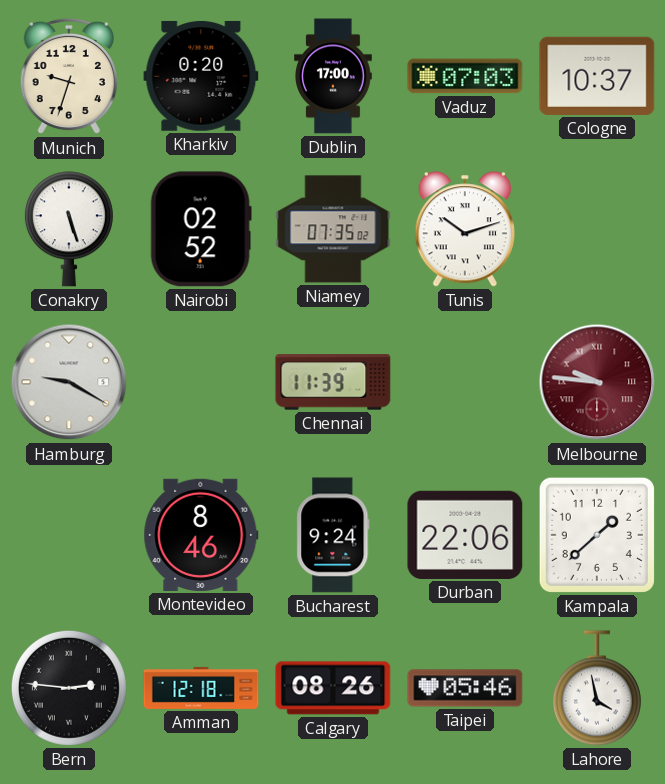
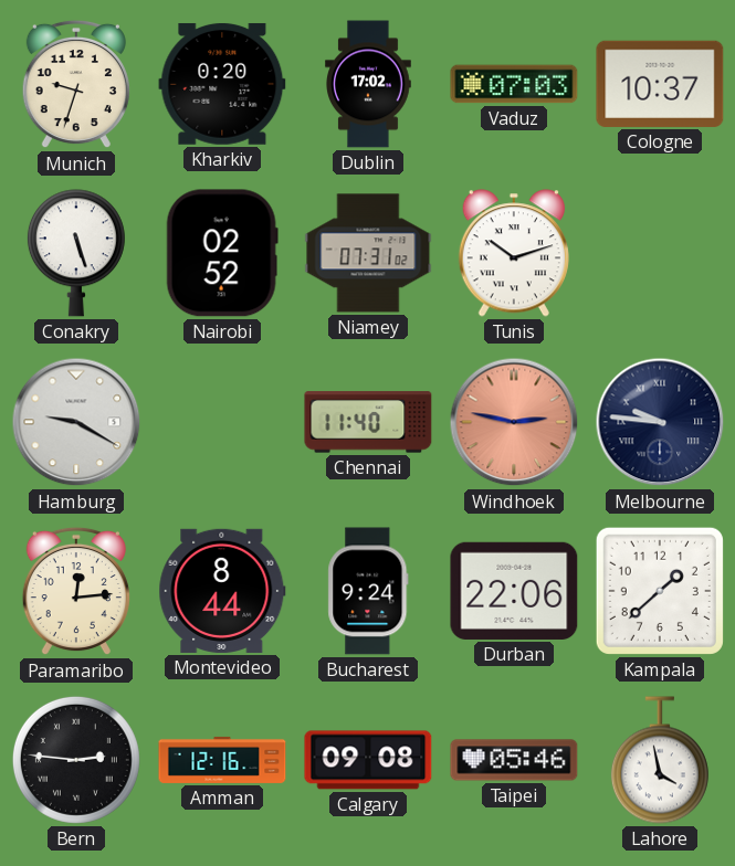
Dublin: 17:00 -> 17:02 (368, 84)
Niamey: 07:35 -> 07:31 (368, 253)
Chennai: 11:39 -> 11:40 (368, 422)
Windhoek: none -> 2:47 (514, 422)
Melbourne dial: burgundy -> navy (660, 422)
Paramaribo: none -> 12:14 (76, 591)
Montevideo: 8:46 -> 8:44 (222, 591)
Amman: 12:18 -> 12:16 (222, 760)
Calgary: 08:26 -> 09:08 (368, 760)
